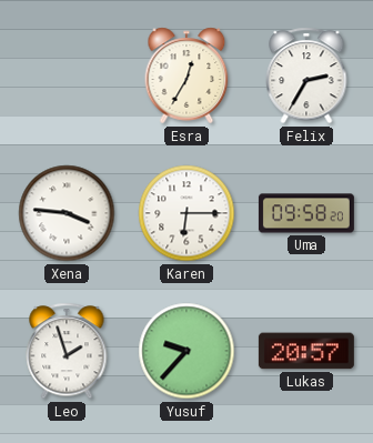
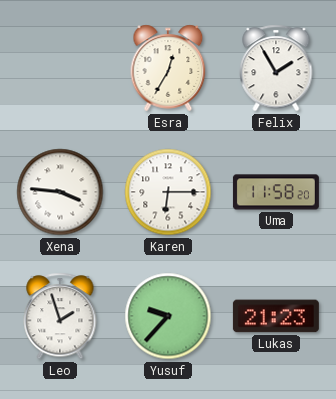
Felix: 2:35 -> 1:55 (276, 68)
Uma: 09:58 -> 11:58 (276, 192)
Lukas: 20:57 -> 21:23 (276, 316)
